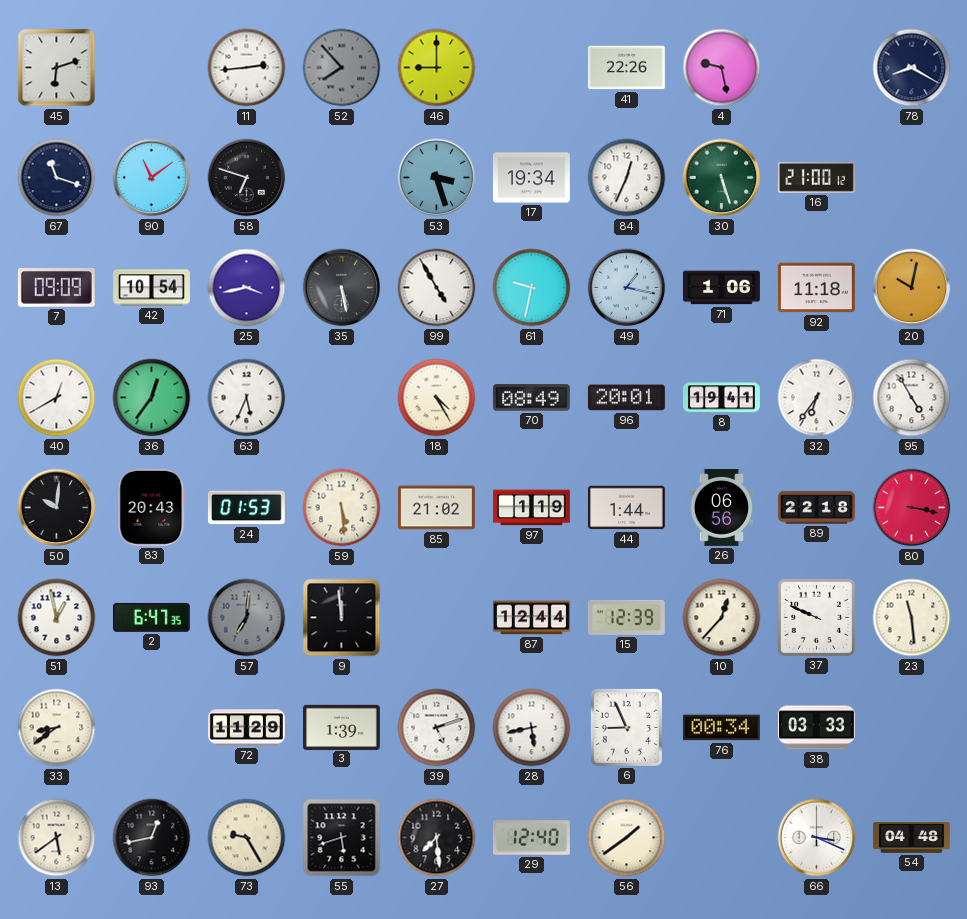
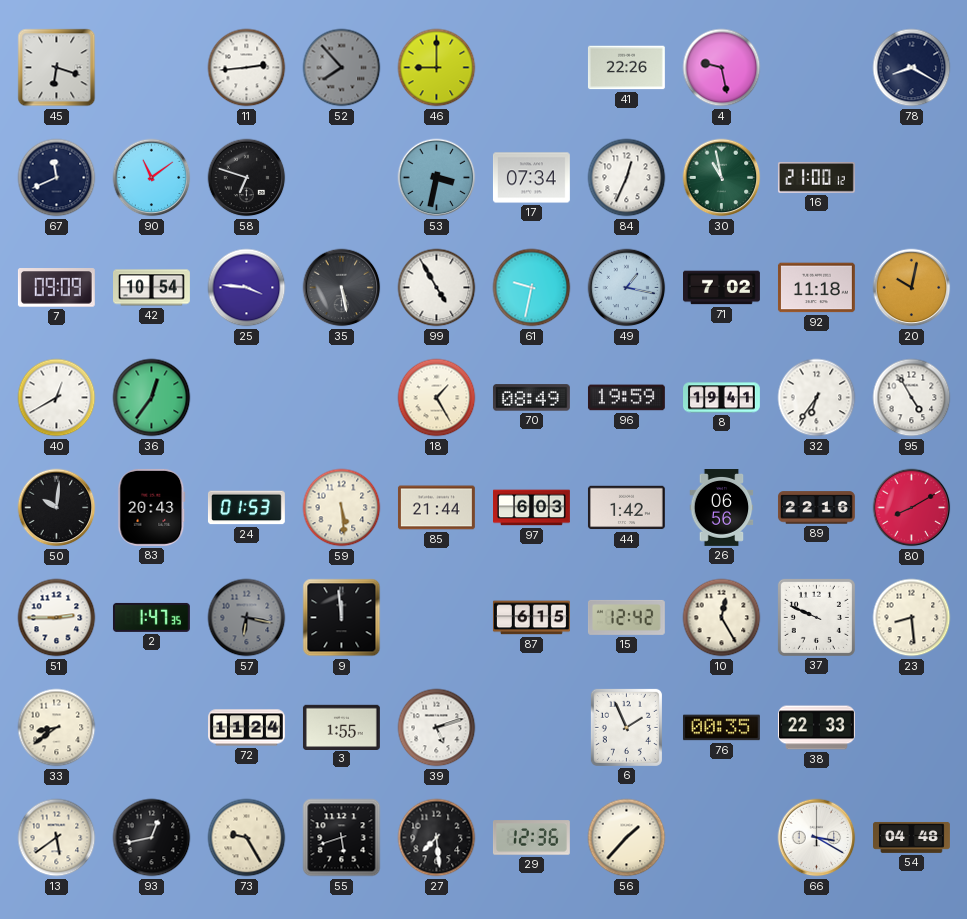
45: 6:12 -> 6:18 (57, 68)
67: 11:18 -> 11:41 (57, 178)
53: 3:27 -> 3:32 (437, 178)
17: 19:34 -> 07:34 (531, 178)
30: 5:27 -> 10:58 (722, 178)
25: 3:43 -> 3:46 (247, 288)
71: 1:06 -> 7:02 (722, 288)
63: 5:34 -> none (247, 398)
18: 4:25 -> 1:25 (437, 398)
96: 20:01 -> 19:59 (626, 398)
85: 21:02 -> 21:44 (436, 508)
97: 1:19 -> 6:03 (532, 508)
44: 1:44 -> 1:42 (626, 508)
89: 22:18 -> 22:16 (816, 508)
80: 3:17 -> 8:10 (912, 508)
51: 12:58 -> 2:45 (57, 618)
2: 6:47 -> 1:47 (151, 617)
57: 7:01 -> 6:17 (247, 618)
87: 12:44 -> 6:15 (531, 618)
15: 12:39 -> 12:42 (626, 617)
10: 12:37 -> 12:25 (722, 618)
23: 11:29 -> 8:29 (912, 618)
72: 11:29 -> 11:24 (247, 728)
3: 1:39 -> 1:55 (341, 727)
28: 5:43 -> none (532, 728)
6: 8:56 -> 1:56 (626, 727)
76: 00:34 -> 00:35 (721, 728)
38: 03:33 -> 22:33 (817, 728)
29: 12:40 -> 12:36 (531, 838)
56: 1:39 -> 1:37 (627, 838)
66: 3:19 -> 3:20 (817, 838)
